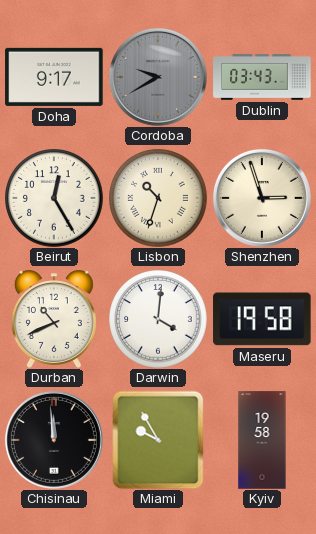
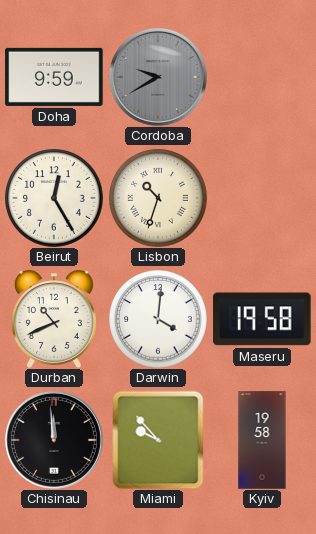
Doha: 9:17 -> 9:59 (54, 77)
Dublin: 03:43 -> none (262, 77)
Shenzhen: 2:57 -> none (262, 198)
Miami: 9:55 -> 9:53 (158, 440)
